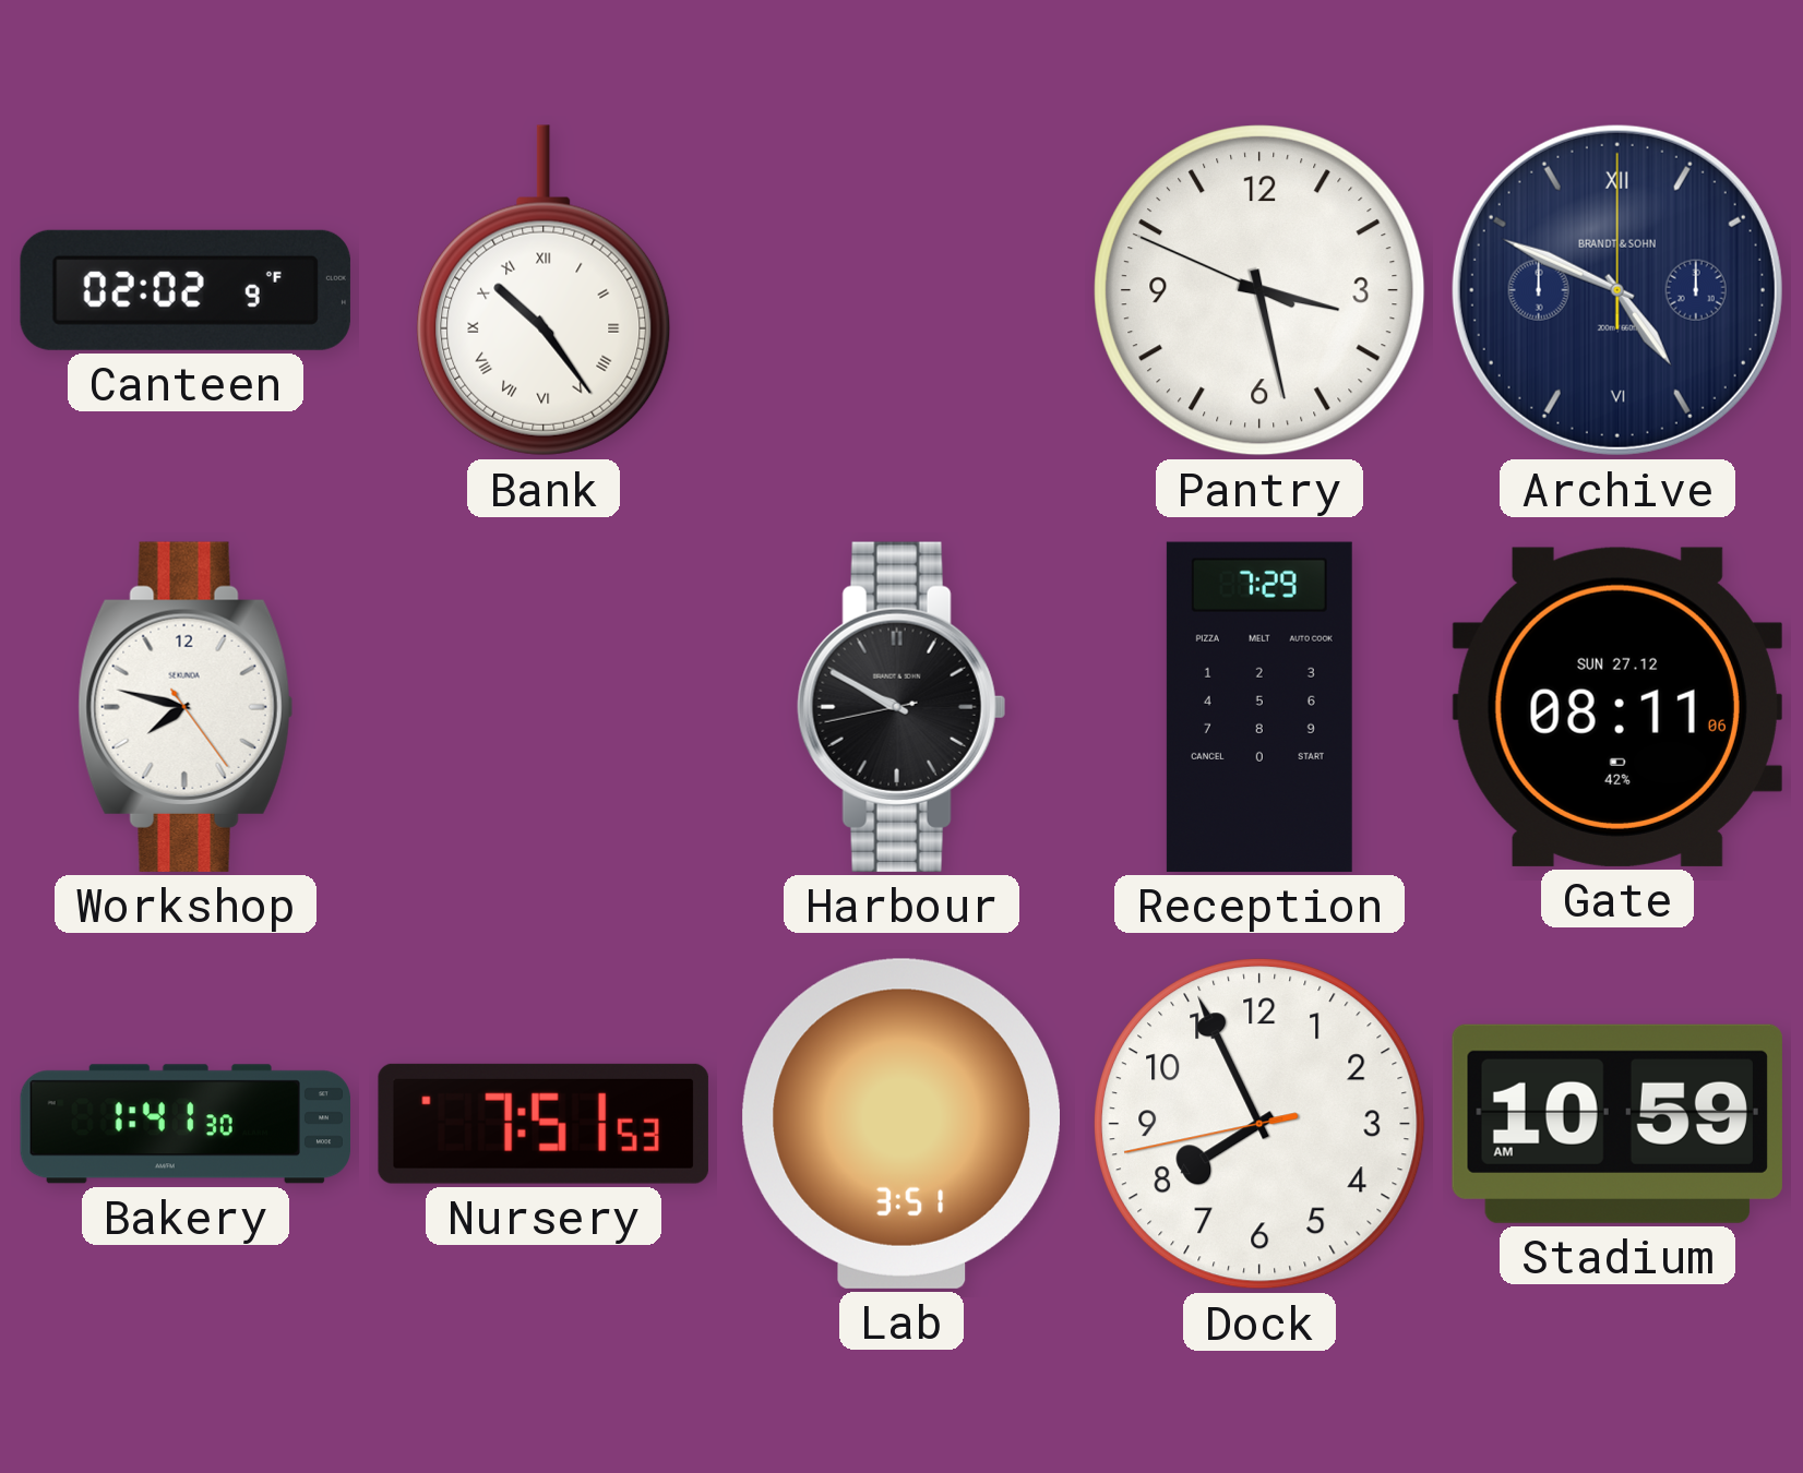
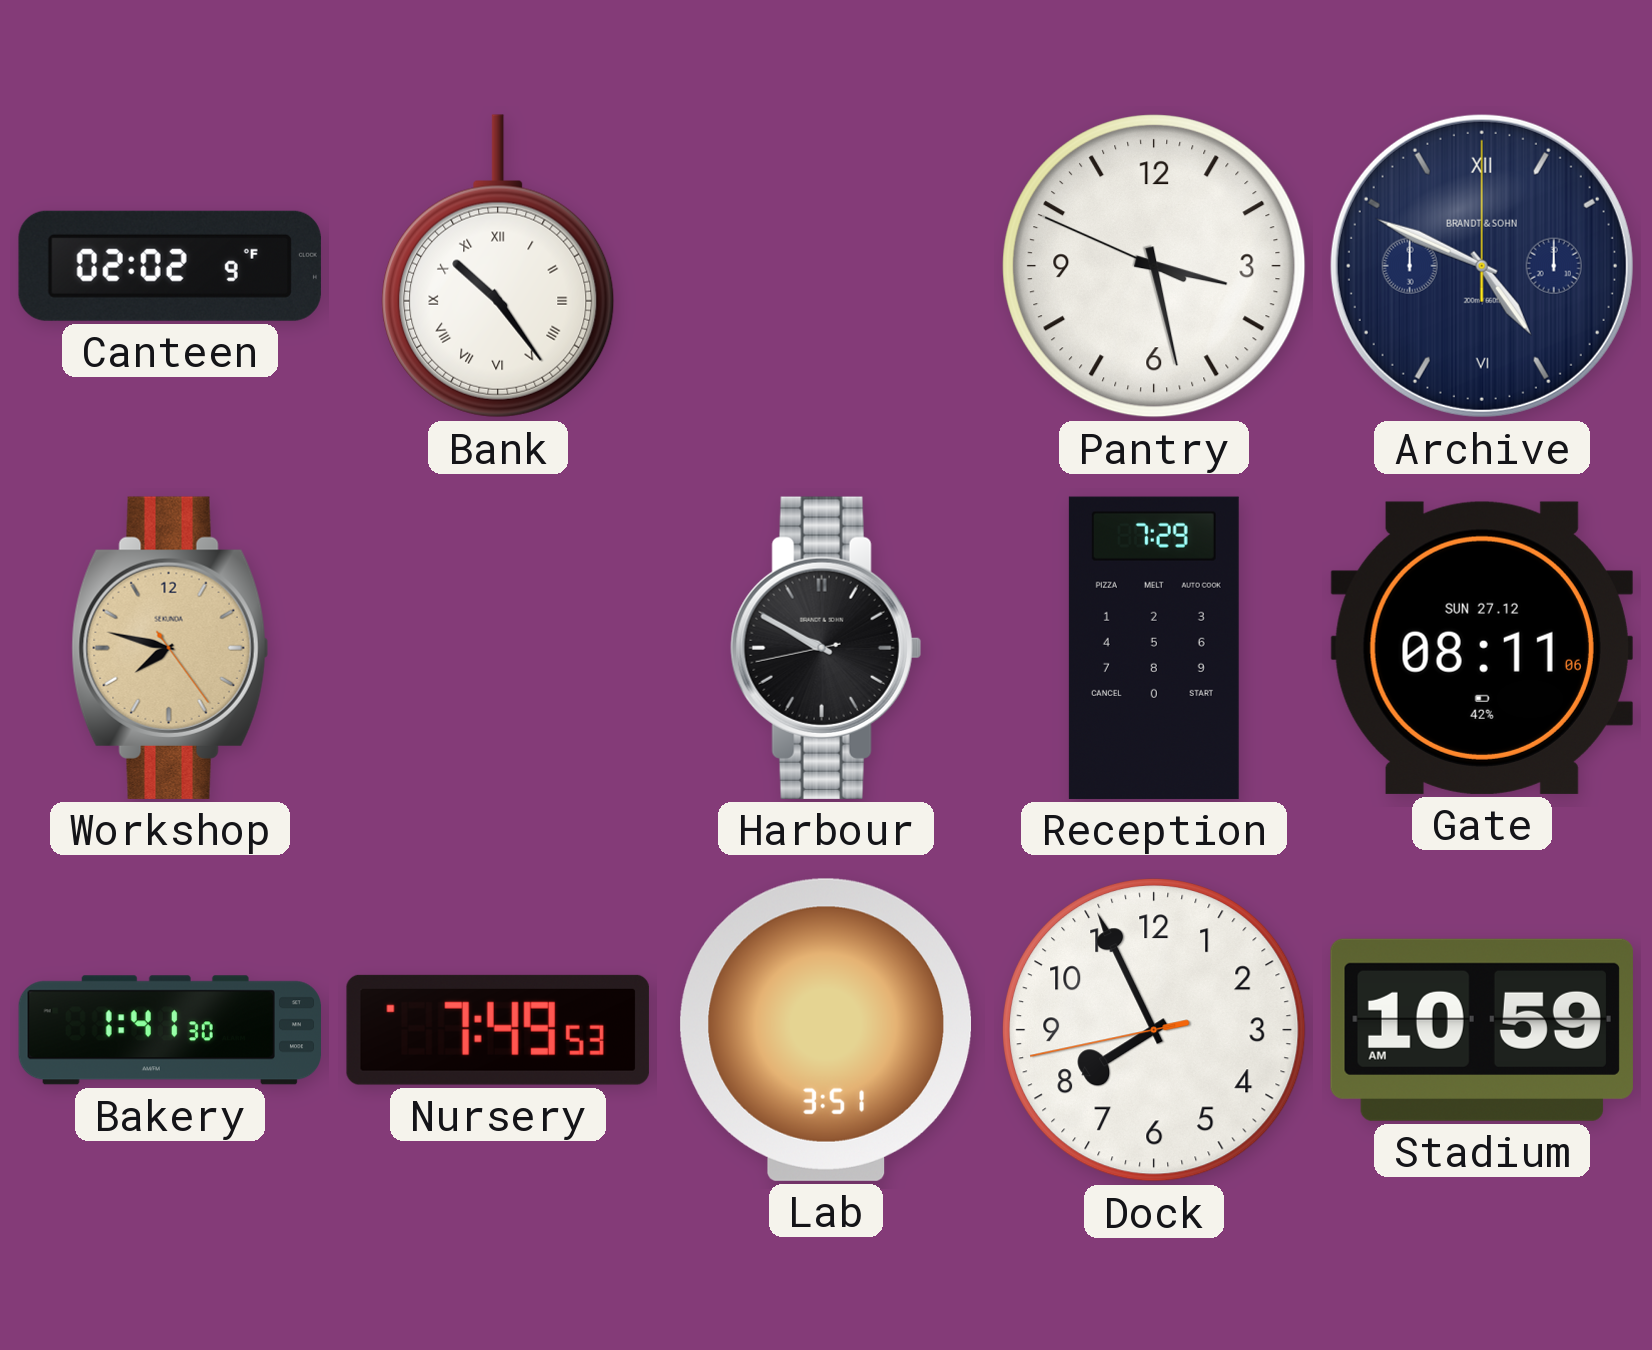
Workshop dial: white -> champagne (170, 648)
Nursery: 7:51 -> 7:49 (498, 1030)
